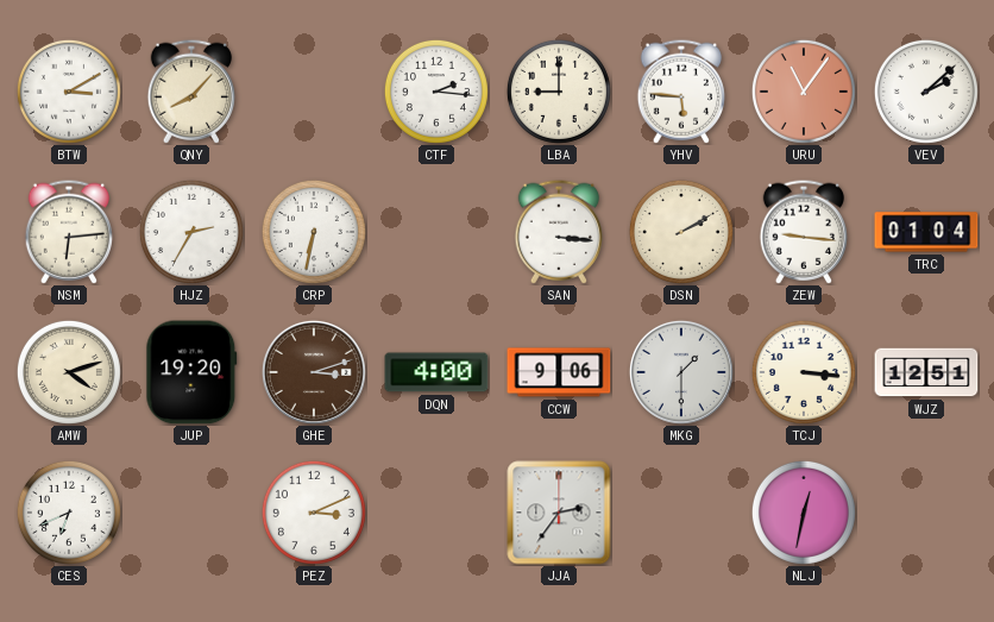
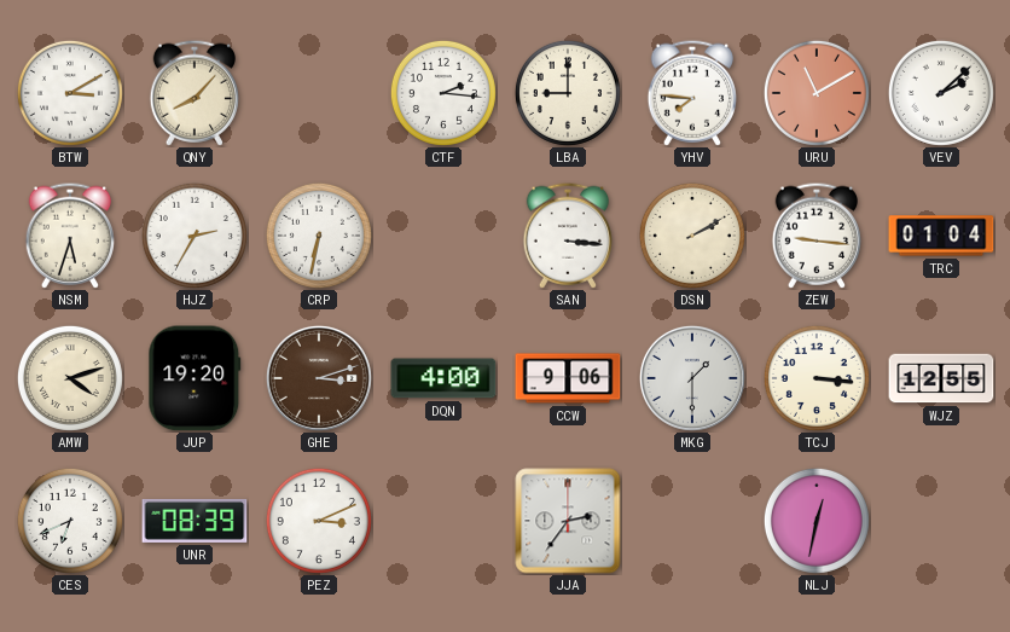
YHV: 5:46 -> 7:46 (691, 93)
URU: 11:06 -> 11:10 (817, 93)
NSM: 6:14 -> 5:33 (69, 236)
WJZ: 12:51 -> 12:55 (941, 378)
UNR: none -> 08:39 (195, 521)
